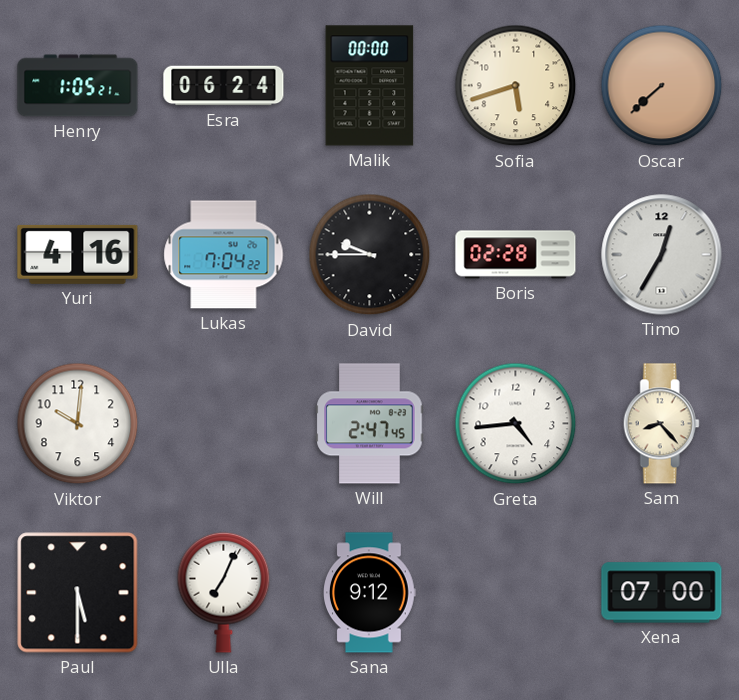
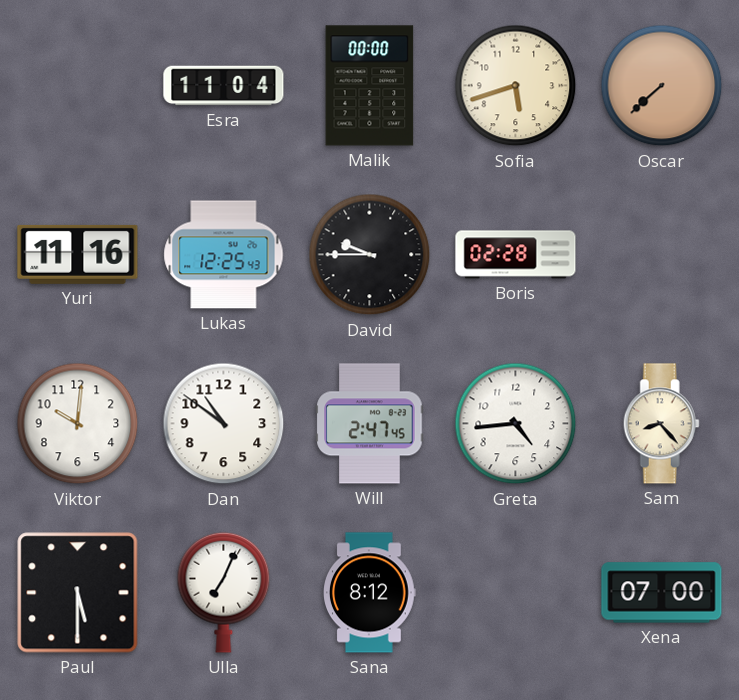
Henry: 1:05 -> none (78, 86)
Esra: 06:24 -> 11:04 (224, 86)
Yuri: 4:16 -> 11:16 (78, 254)
Lukas: 7:04 -> 12:25 (224, 255)
Timo: 12:35 -> none (662, 255)
Dan: none -> 10:51 (224, 424)
Sana: 9:12 -> 8:12 (370, 593)
